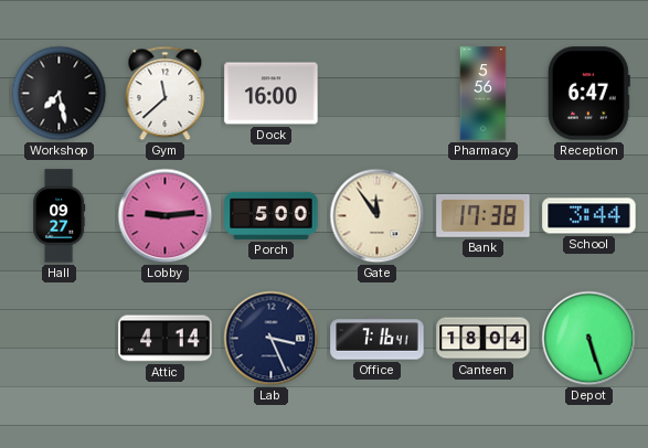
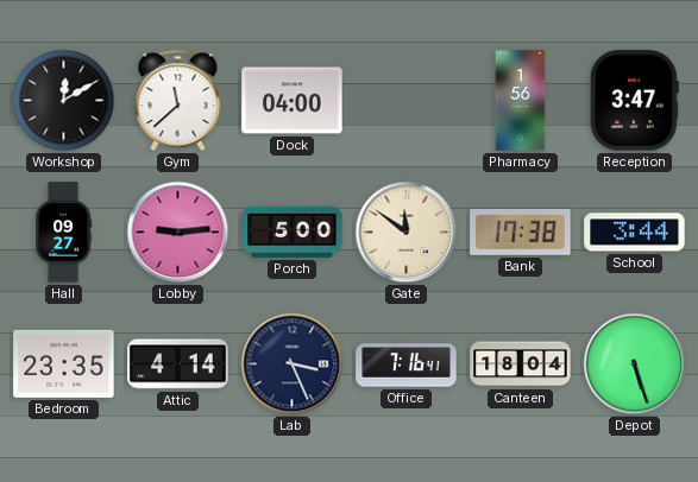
Workshop: 7:28 -> 12:10 (64, 101)
Dock: 16:00 -> 04:00 (293, 101)
Pharmacy: 5:56 -> 1:56 (521, 101)
Reception: 6:47 -> 3:47 (634, 101)
Gate: 11:54 -> 11:51 (407, 233)
Bedroom: none -> 23:35 (64, 363)
